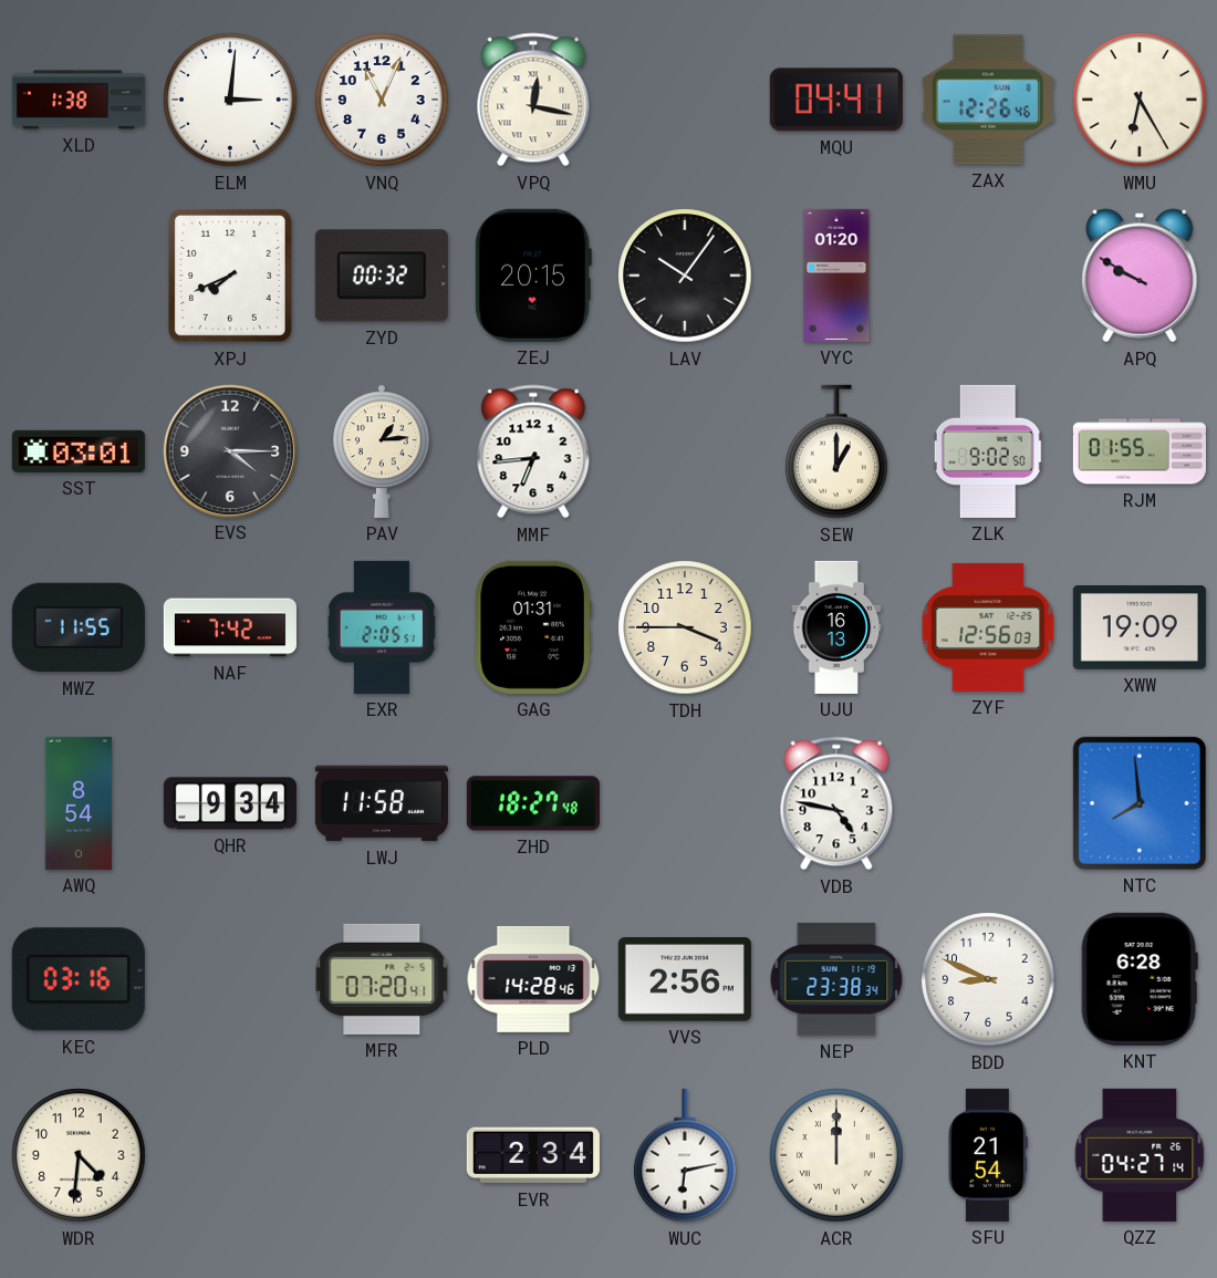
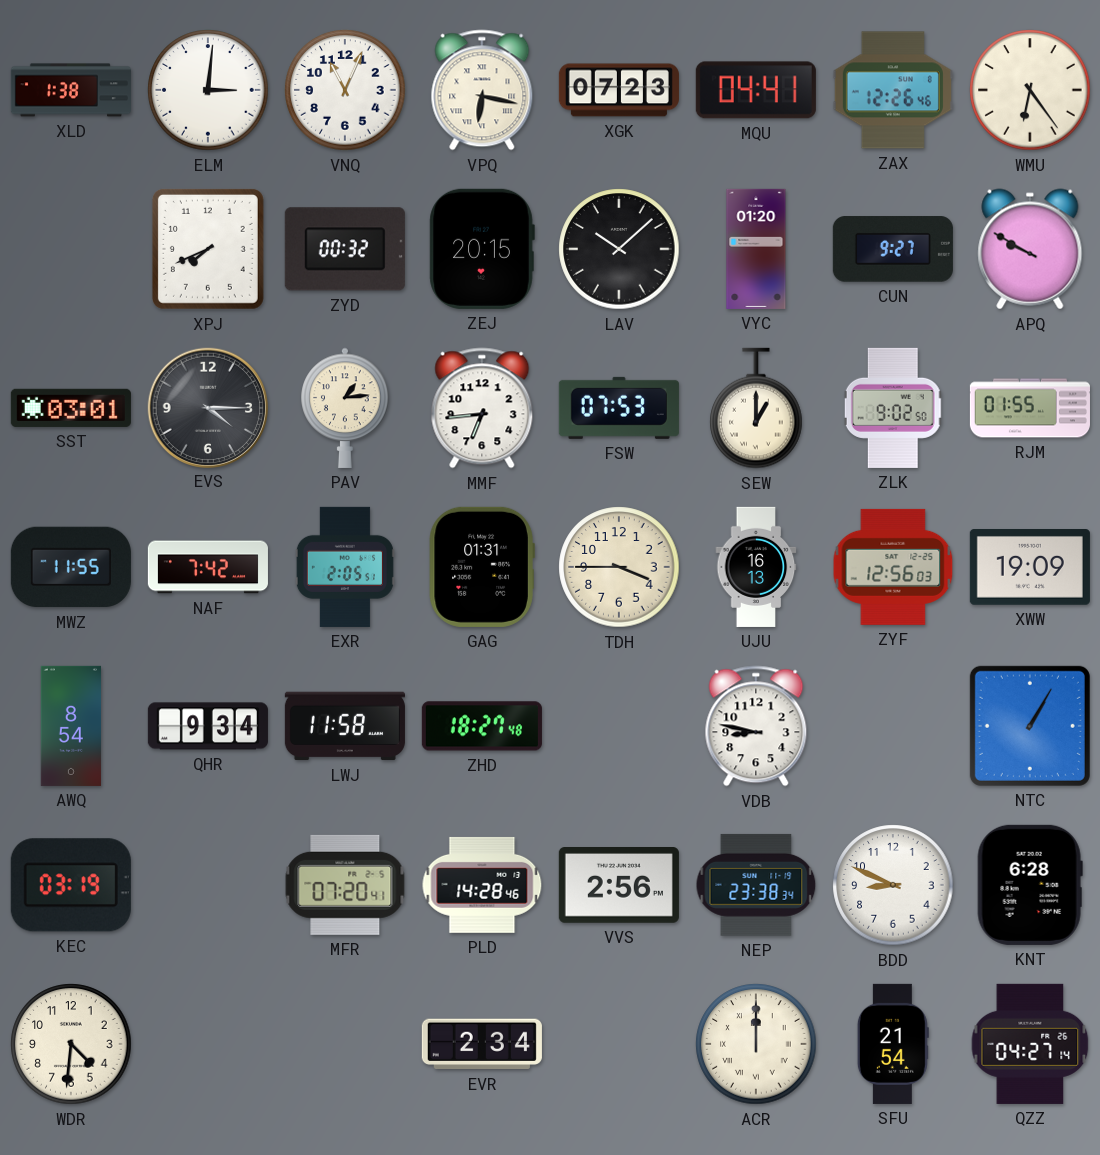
VPQ: 12:17 -> 6:17 (482, 90)
XGK: none -> 07:23 (619, 90)
WMU: 6:25 -> 6:24 (1030, 90)
LAV: 10:06 -> 10:08 (619, 249)
CUN: none -> 9:27 (893, 249)
FSW: none -> 07:53 (619, 408)
VDB: 4:47 -> 8:47 (756, 726)
NTC: 7:59 -> 1:05 (1030, 726)
KEC: 03:16 -> 03:19 (71, 885)
WUC: 6:13 -> none (685, 1155)
